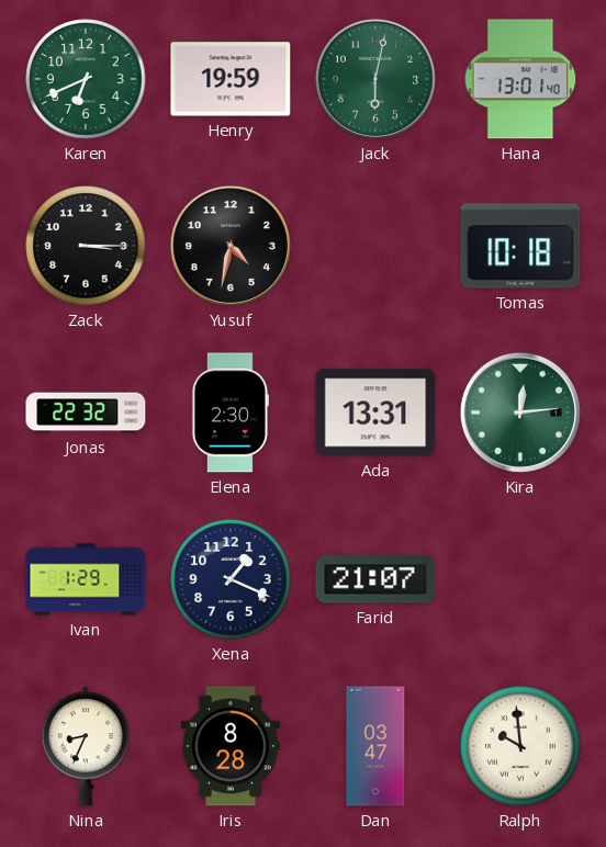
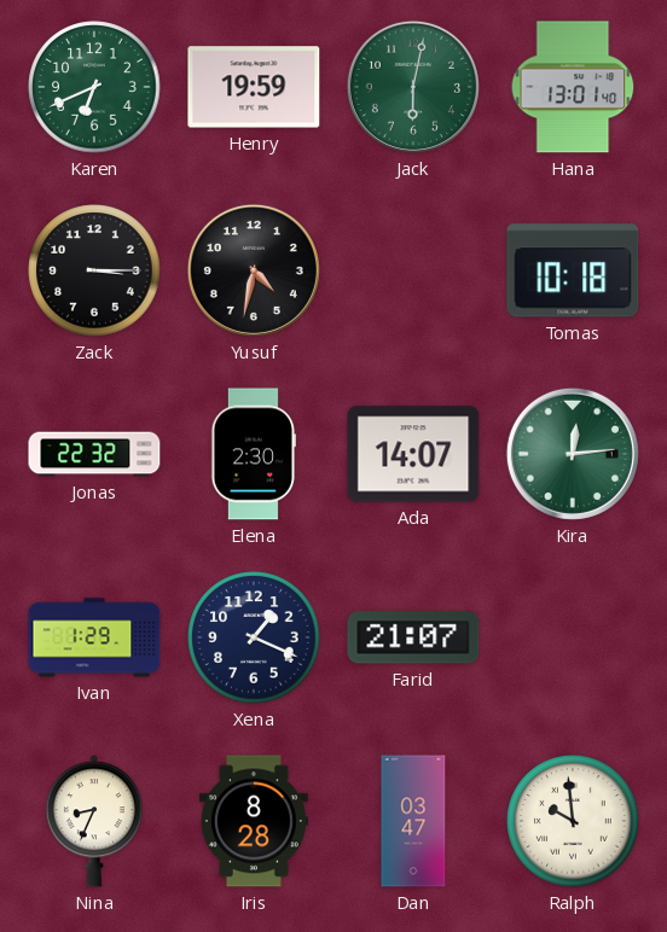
Ada: 13:31 -> 14:07 (413, 454)
